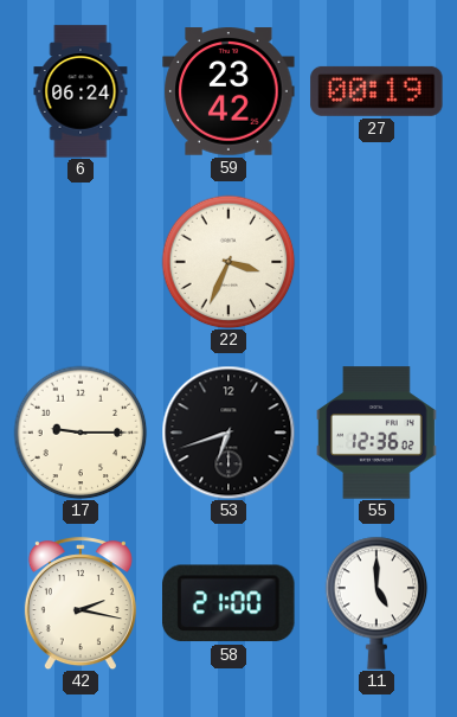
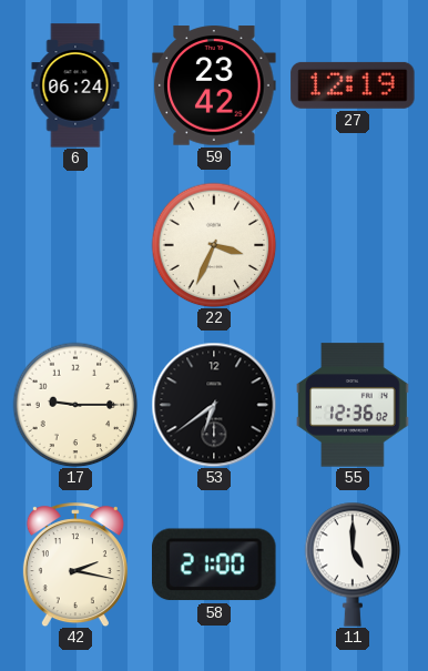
27: 00:19 -> 12:19 (353, 85)
53: 6:42 -> 6:39 (214, 405)
